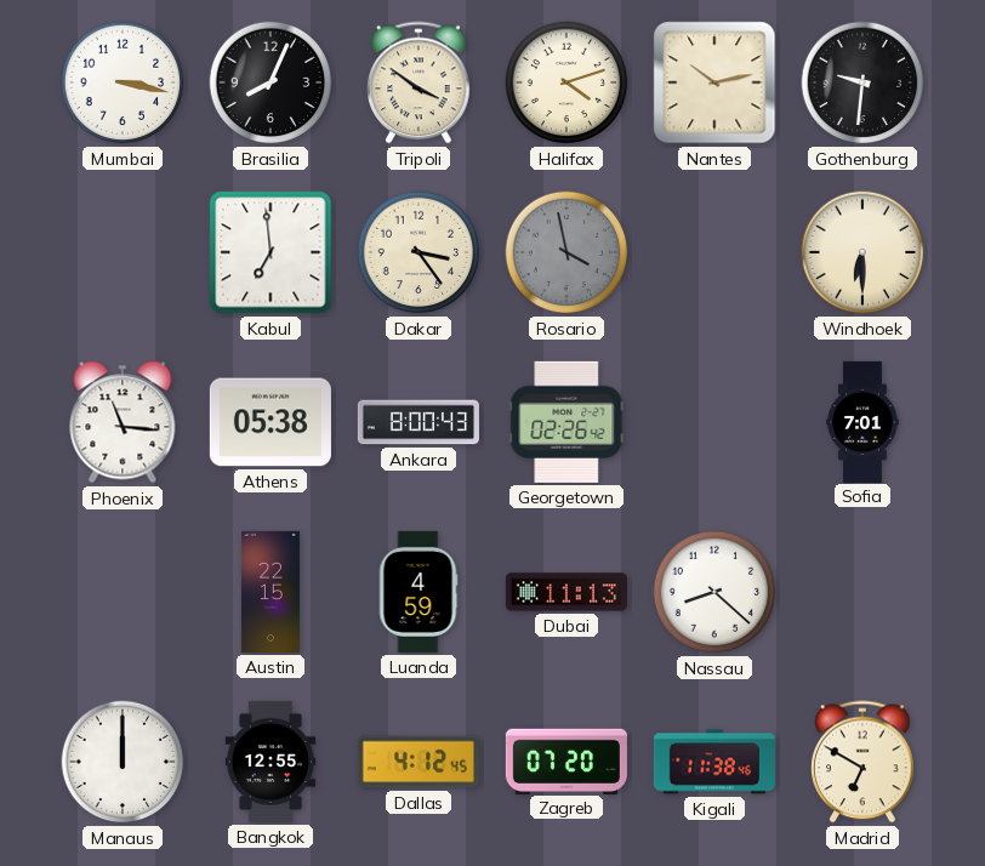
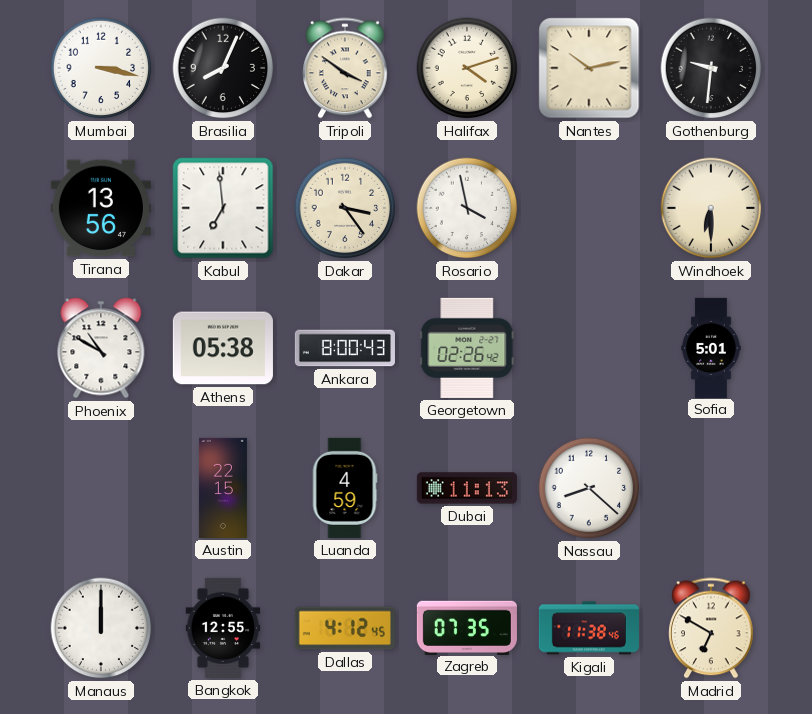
Tirana: none -> 13:56 (101, 208)
Rosario dial: grey -> white (467, 208)
Phoenix: 11:16 -> 10:50 (101, 348)
Sofia: 7:01 -> 5:01 (711, 347)
Zagreb: 07:20 -> 07:35 (467, 627)
